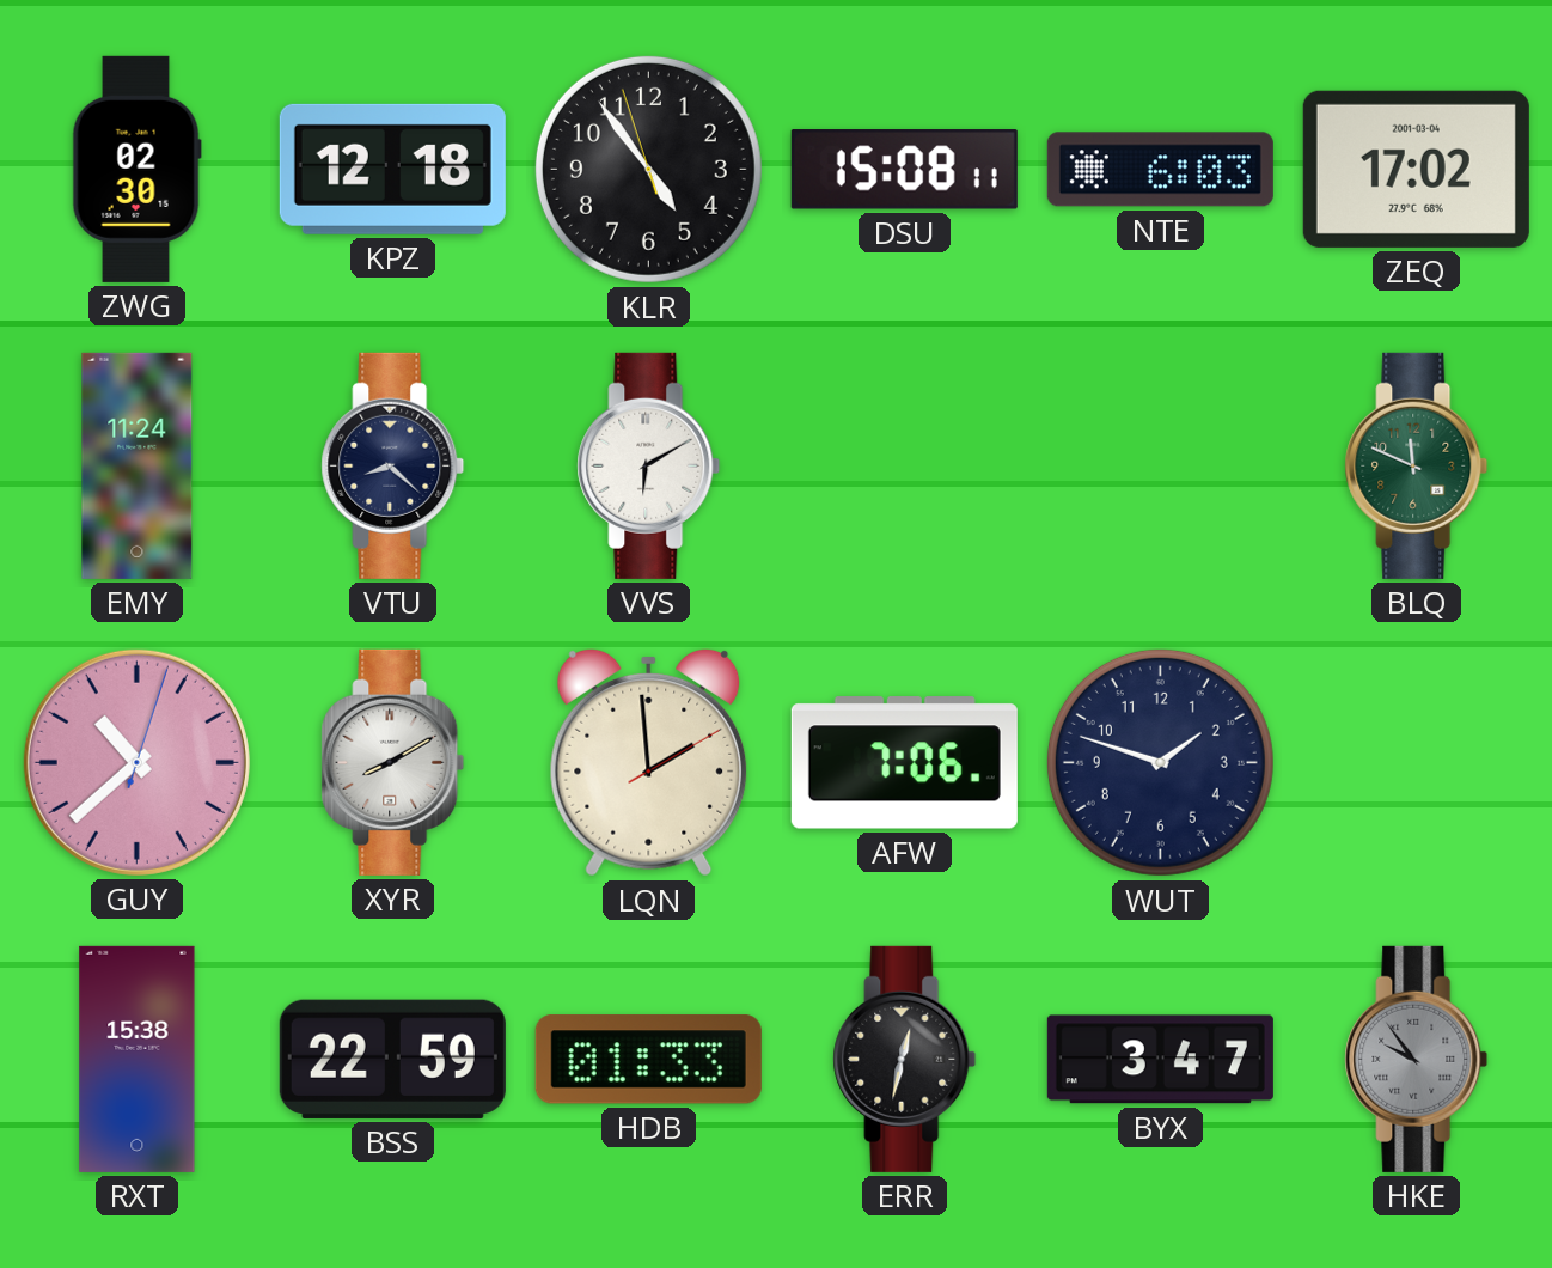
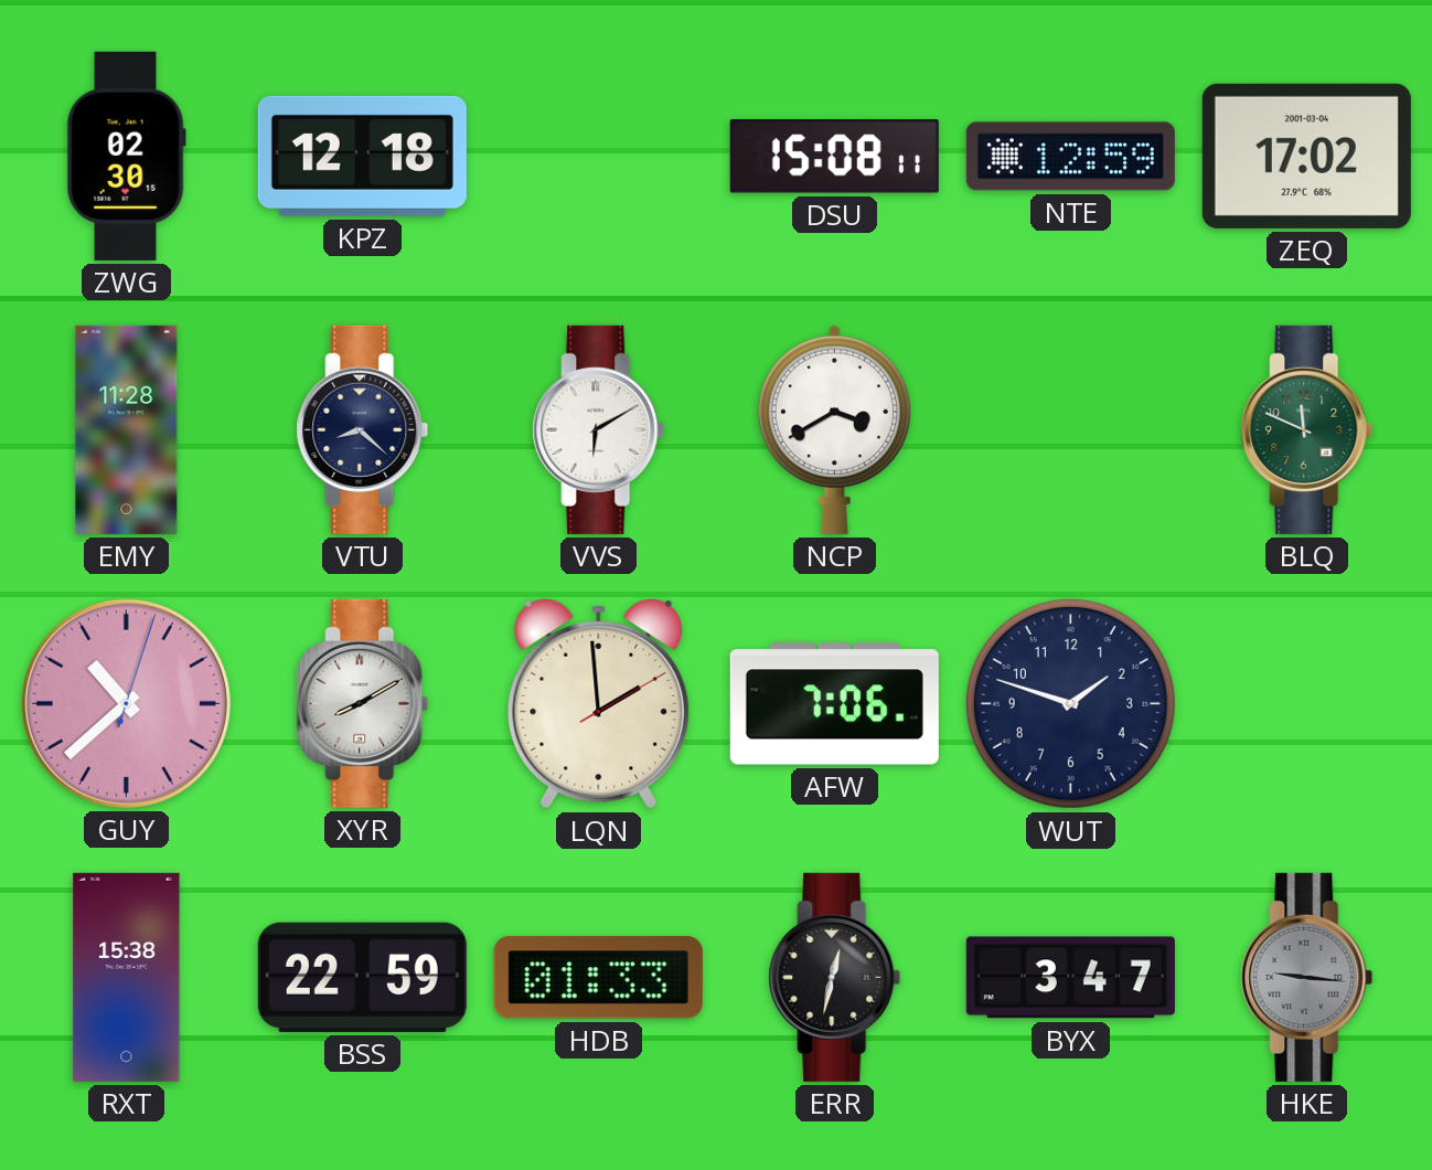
KLR: 4:53 -> none (648, 169)
NTE: 6:03 -> 12:59 (1070, 157)
EMY: 11:24 -> 11:28 (127, 429)
NCP: none -> 3:40 (834, 429)
HKE: 9:54 -> 9:16 (1307, 977)
